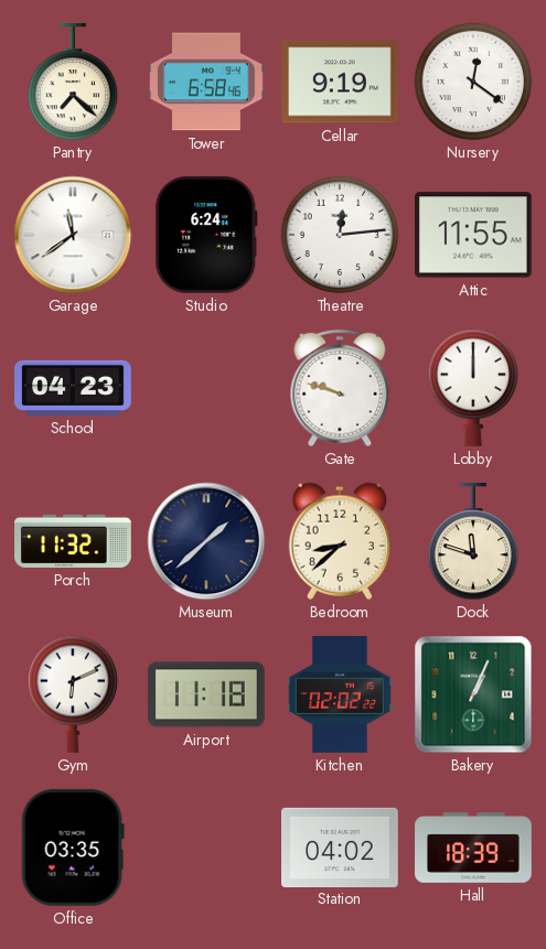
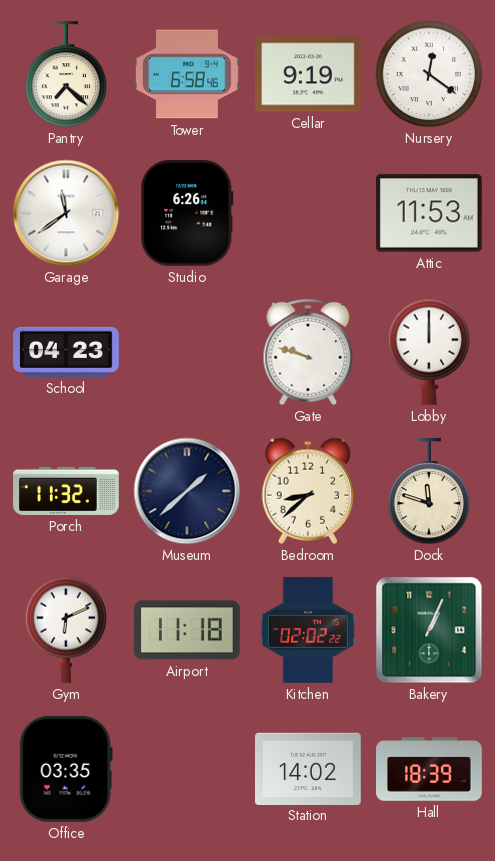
Studio: 6:24 -> 6:26 (187, 213)
Theatre: 12:14 -> none (340, 235)
Attic: 11:55 -> 11:53 (429, 213)
Station: 04:02 -> 14:02 (309, 768)
